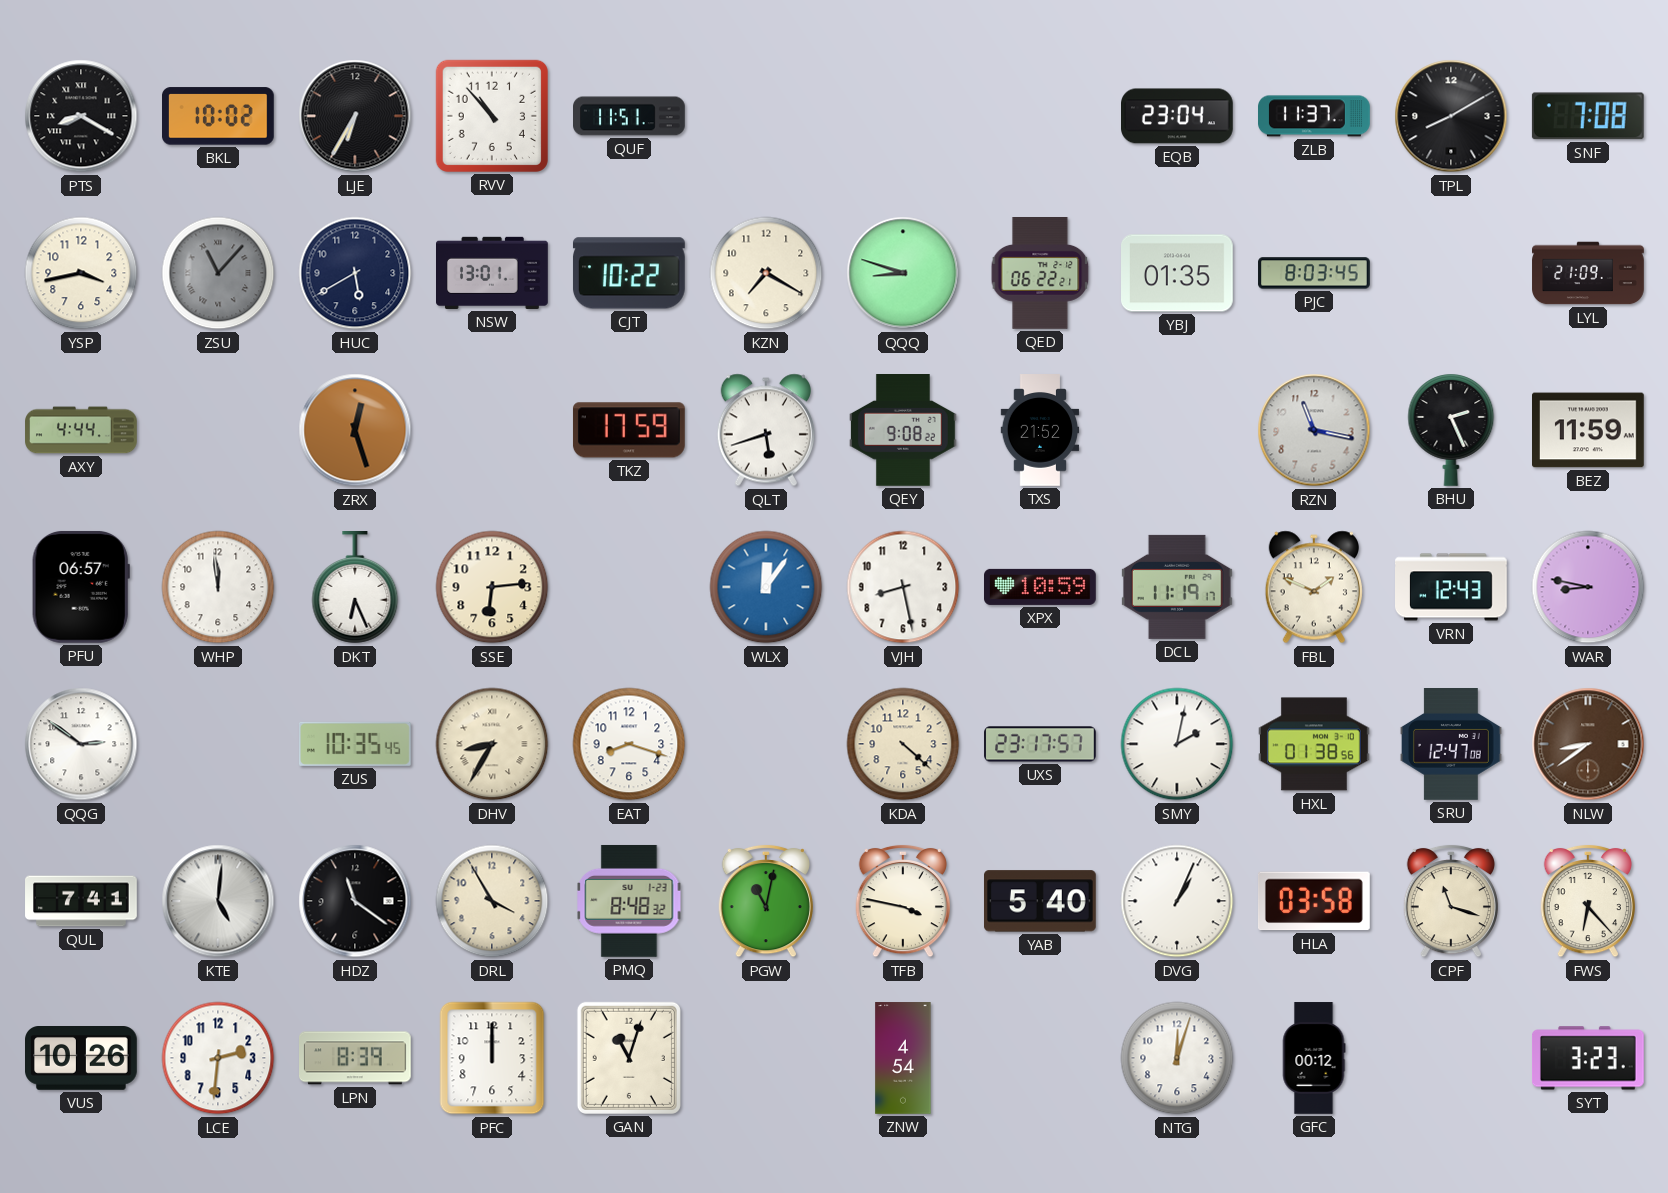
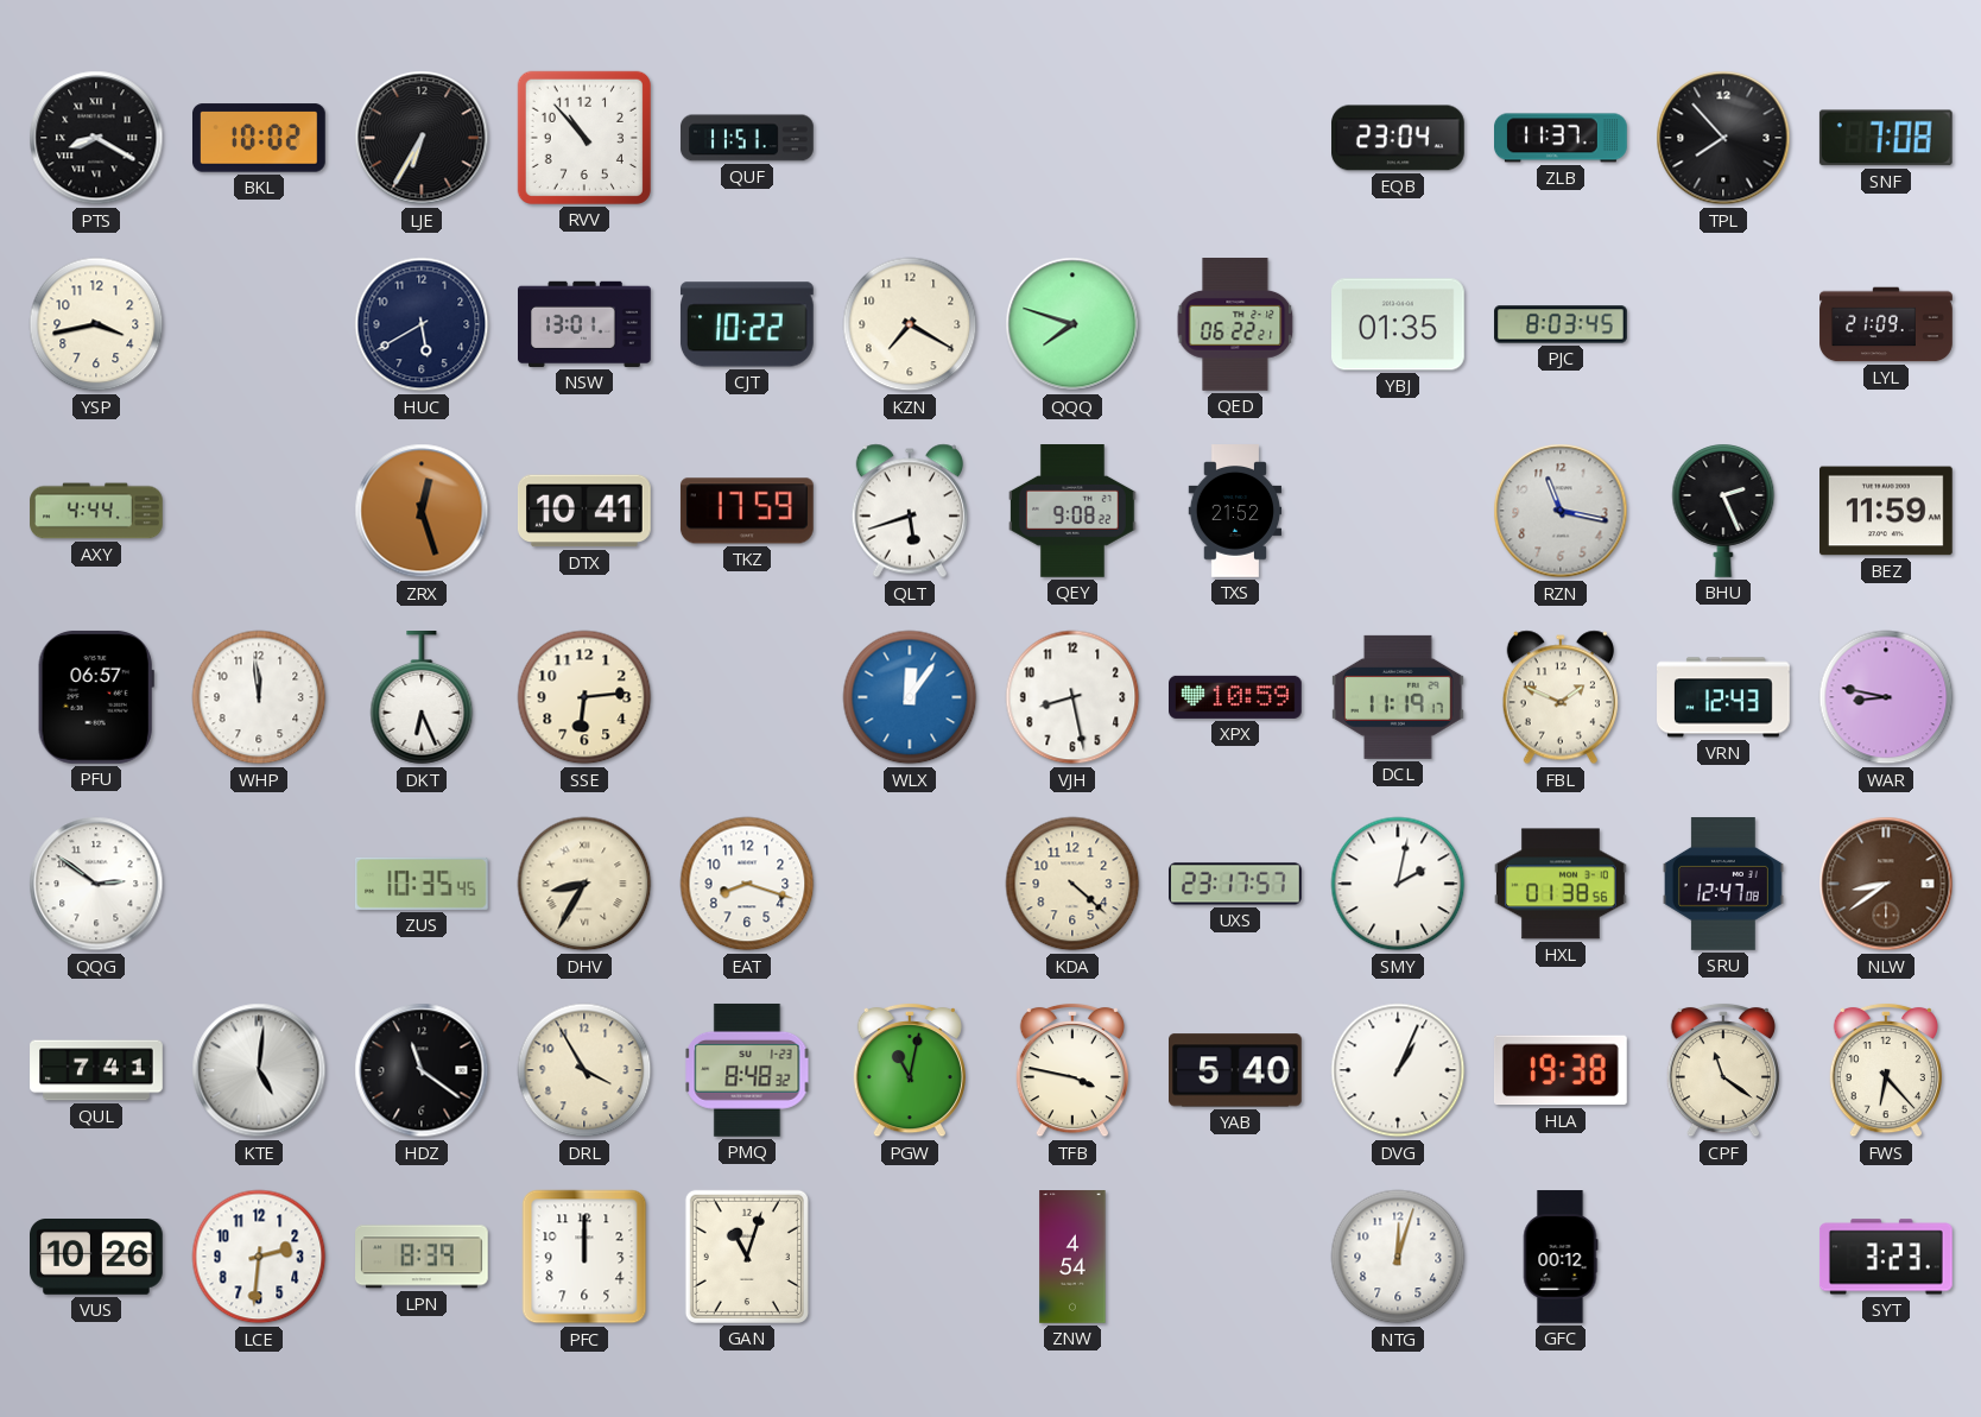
TPL: 8:10 -> 7:53 (1723, 138)
ZSU: 11:07 -> none (218, 273)
QQQ: 8:48 -> 7:48 (1072, 324)
DTX: none -> 10:41 (584, 511)
HLA: 03:58 -> 19:38 (1561, 1070)
CPF: 11:18 -> 11:21 (1723, 1070)
